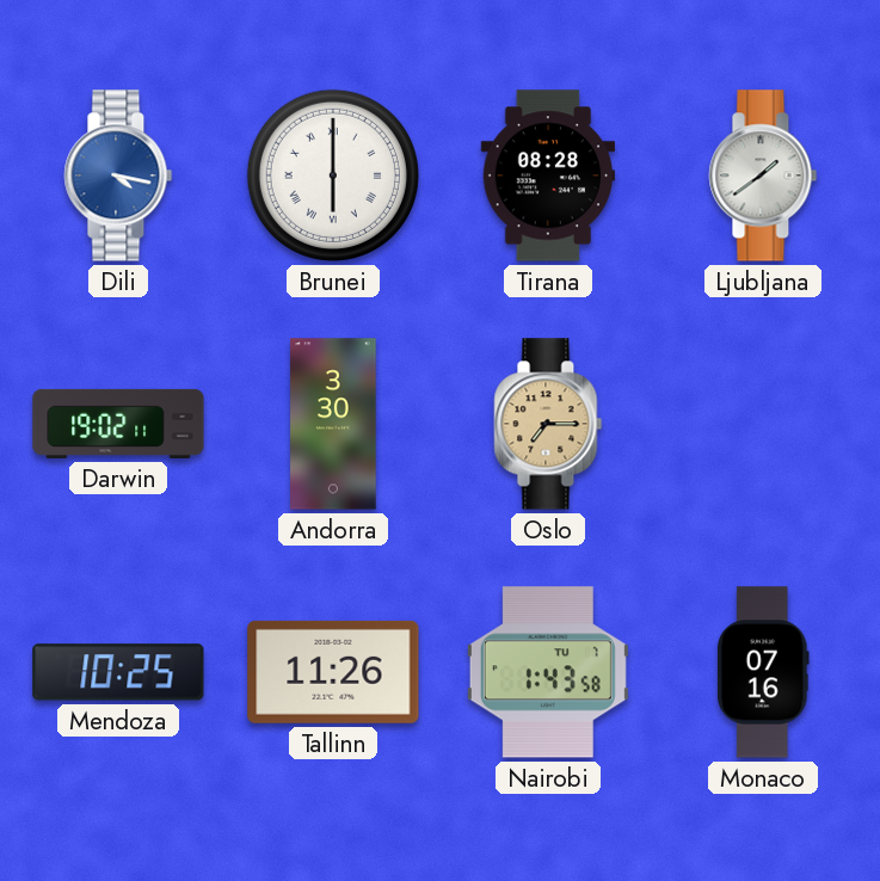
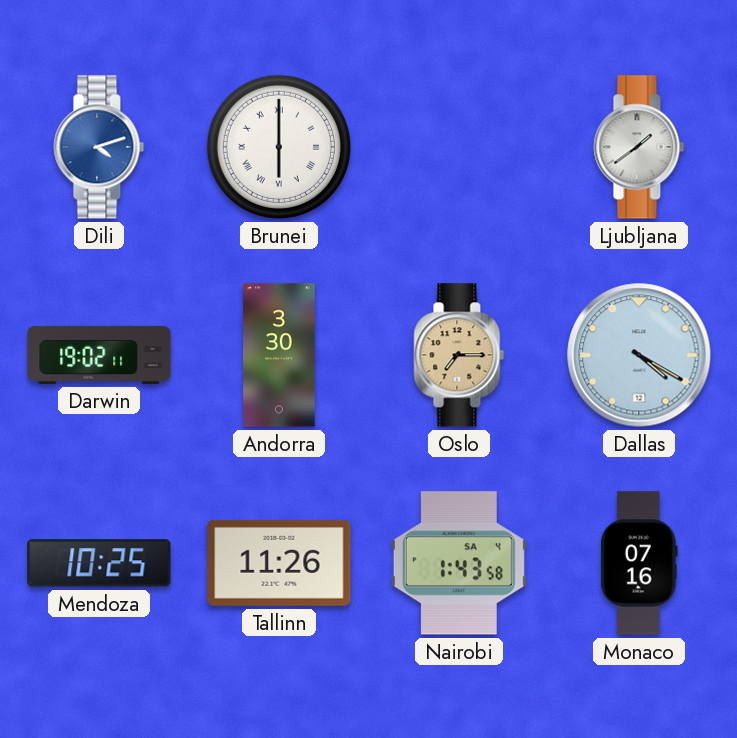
Dili: 4:17 -> 4:12 (99, 147)
Tirana: 08:28 -> none (548, 175)
Dallas: none -> 4:20 (639, 355)
Nairobi date: TU 7 -> SA 4 (459, 563)
